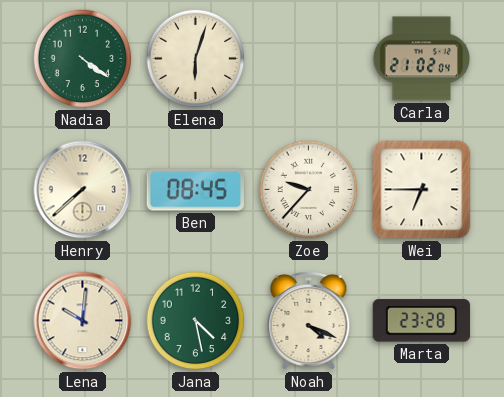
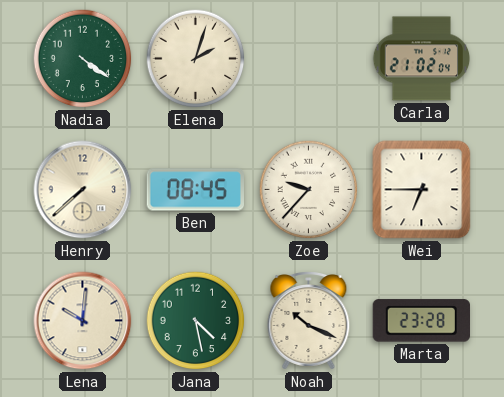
Elena: 6:03 -> 2:03 (196, 59)
Noah: 4:19 -> 10:19 (309, 321)
